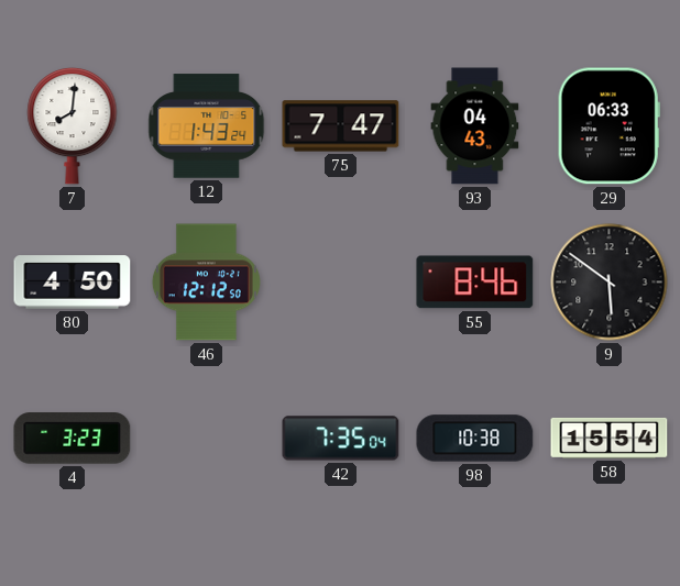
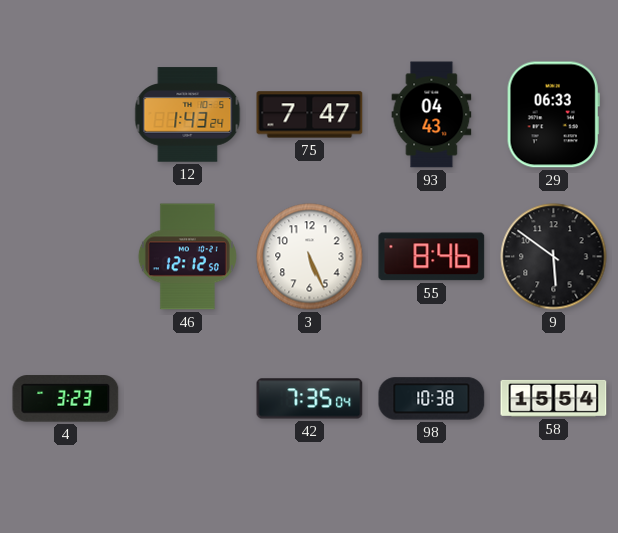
7: 8:01 -> none (73, 125)
80: 4:50 -> none (73, 283)
3: none -> 5:26 (310, 257)
